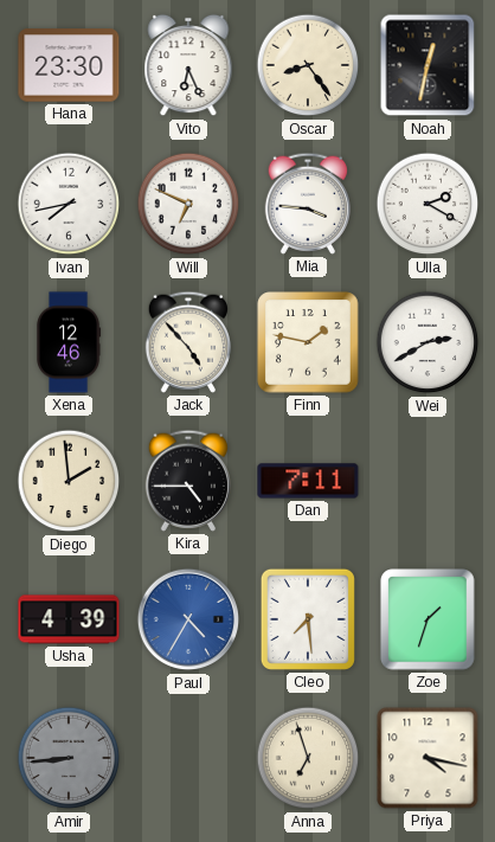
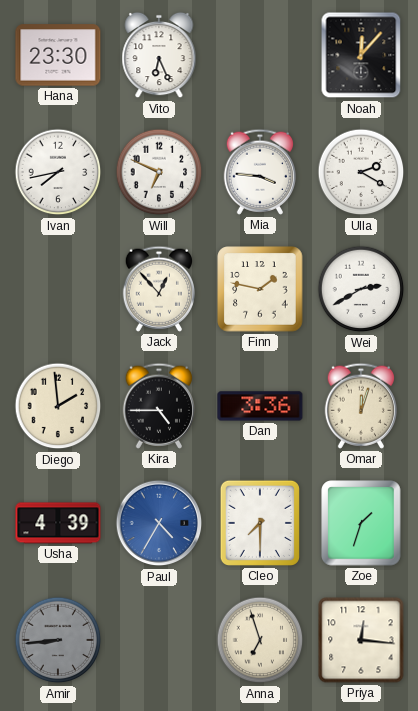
Oscar: 8:24 -> none (308, 65)
Noah: 12:32 -> 12:07 (361, 55)
Xena: 12:46 -> none (70, 342)
Jack: 4:53 -> 12:53 (158, 289)
Dan: 7:11 -> 3:36 (260, 406)
Omar: none -> 12:03 (360, 406)
Cleo: 7:29 -> 7:30 (260, 523)
Priya: 4:17 -> 12:16 (361, 640)
